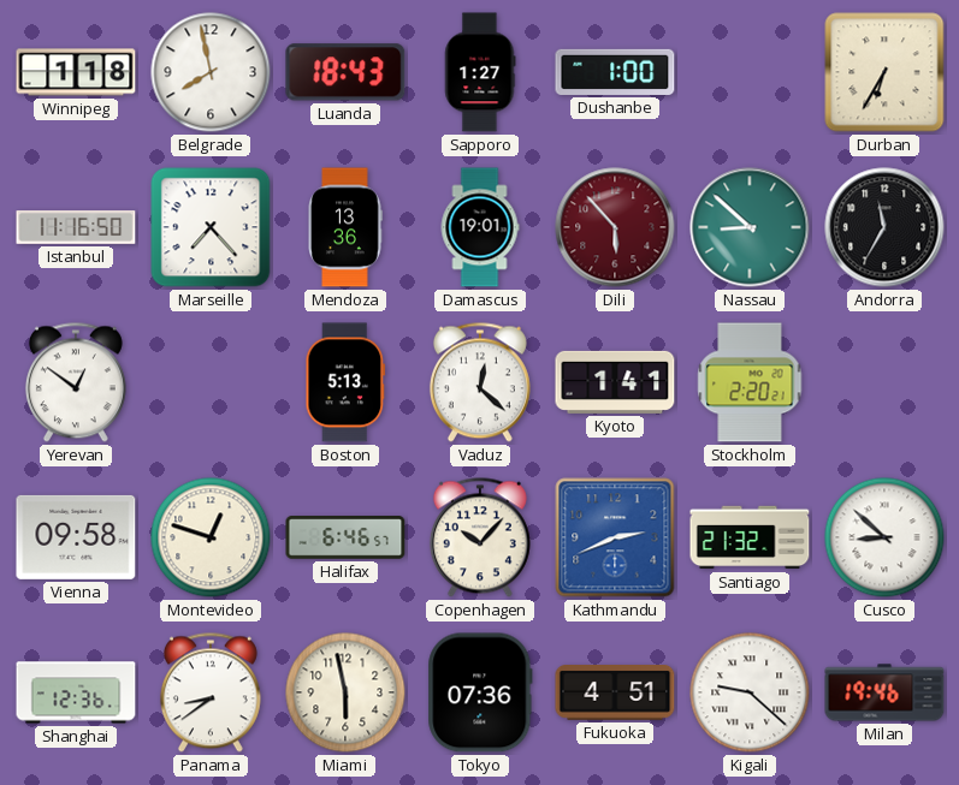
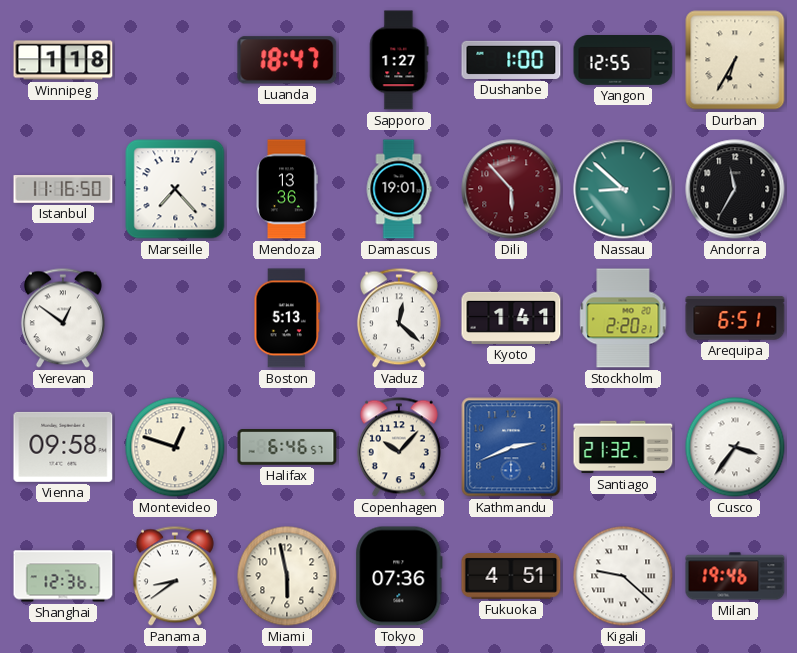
Belgrade: 7:58 -> none (211, 72)
Luanda: 18:43 -> 18:47 (287, 60)
Yangon: none -> 12:55 (623, 61)
Arequipa: none -> 6:51 (735, 318)
Cusco: 8:52 -> 3:36 (735, 447)
